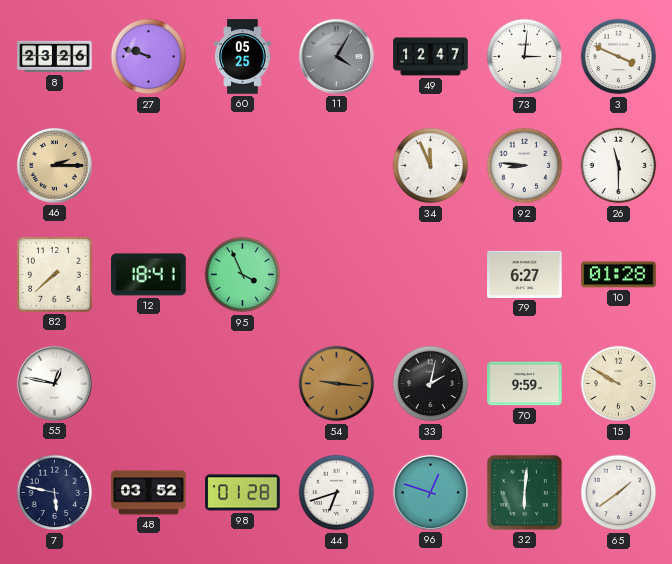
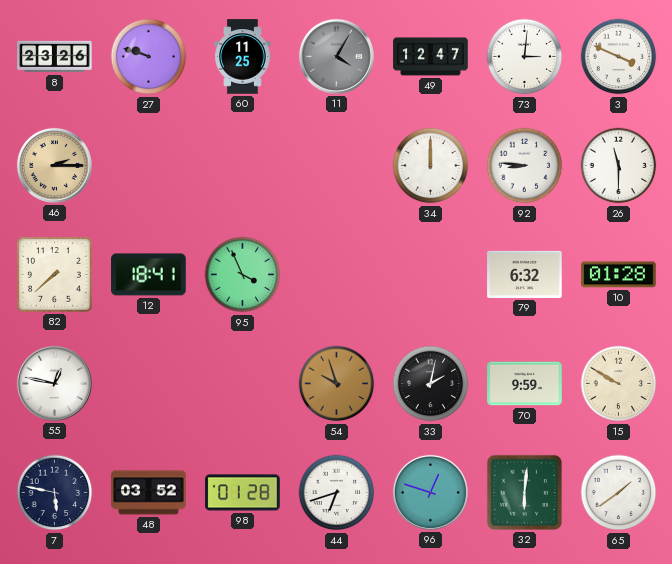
60: 05:25 -> 11:25 (243, 57)
34: 11:56 -> 12:00 (431, 166)
79: 6:27 -> 6:32 (525, 274)
54: 9:16 -> 9:57 (337, 384)
